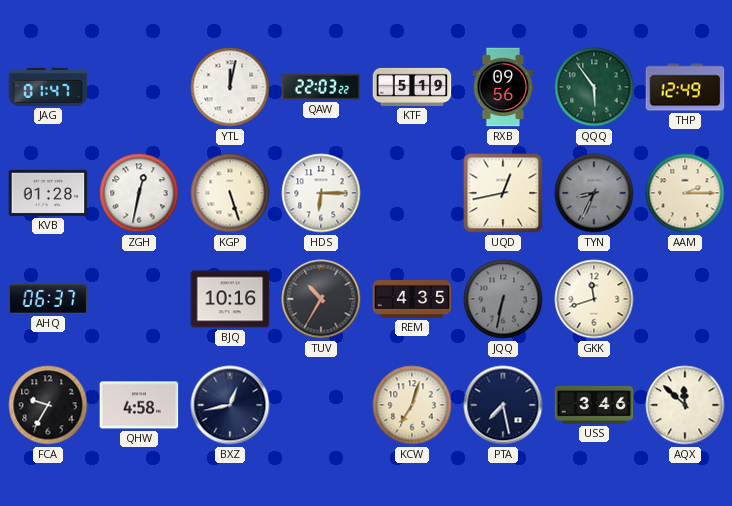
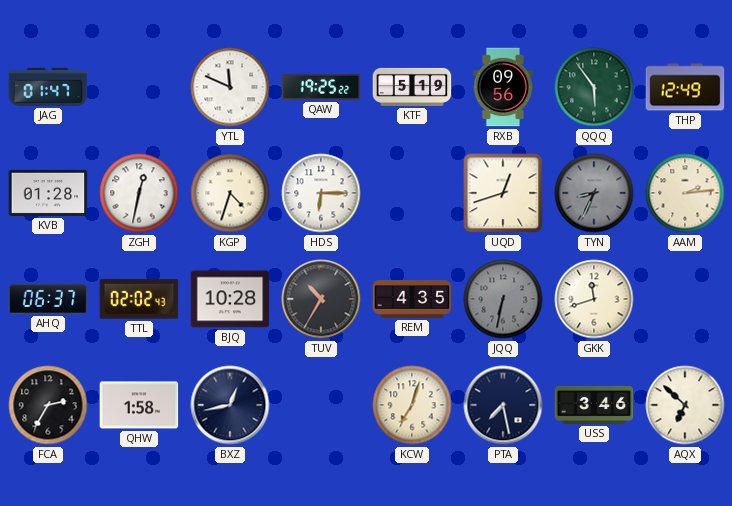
YTL: 12:02 -> 11:49 (230, 87)
QAW: 22:03 -> 19:25 (321, 88)
KGP: 5:27 -> 4:33 (230, 193)
UQD: 12:43 -> 12:42 (503, 193)
AAM: 2:15 -> 2:14 (685, 193)
TTL: none -> 02:02 (139, 299)
BJQ: 10:16 -> 10:28 (230, 299)
FCA: 9:35 -> 2:35 (48, 405)
QHW: 4:58 -> 1:58 (139, 405)
AQX: 11:52 -> 6:52 (685, 405)
